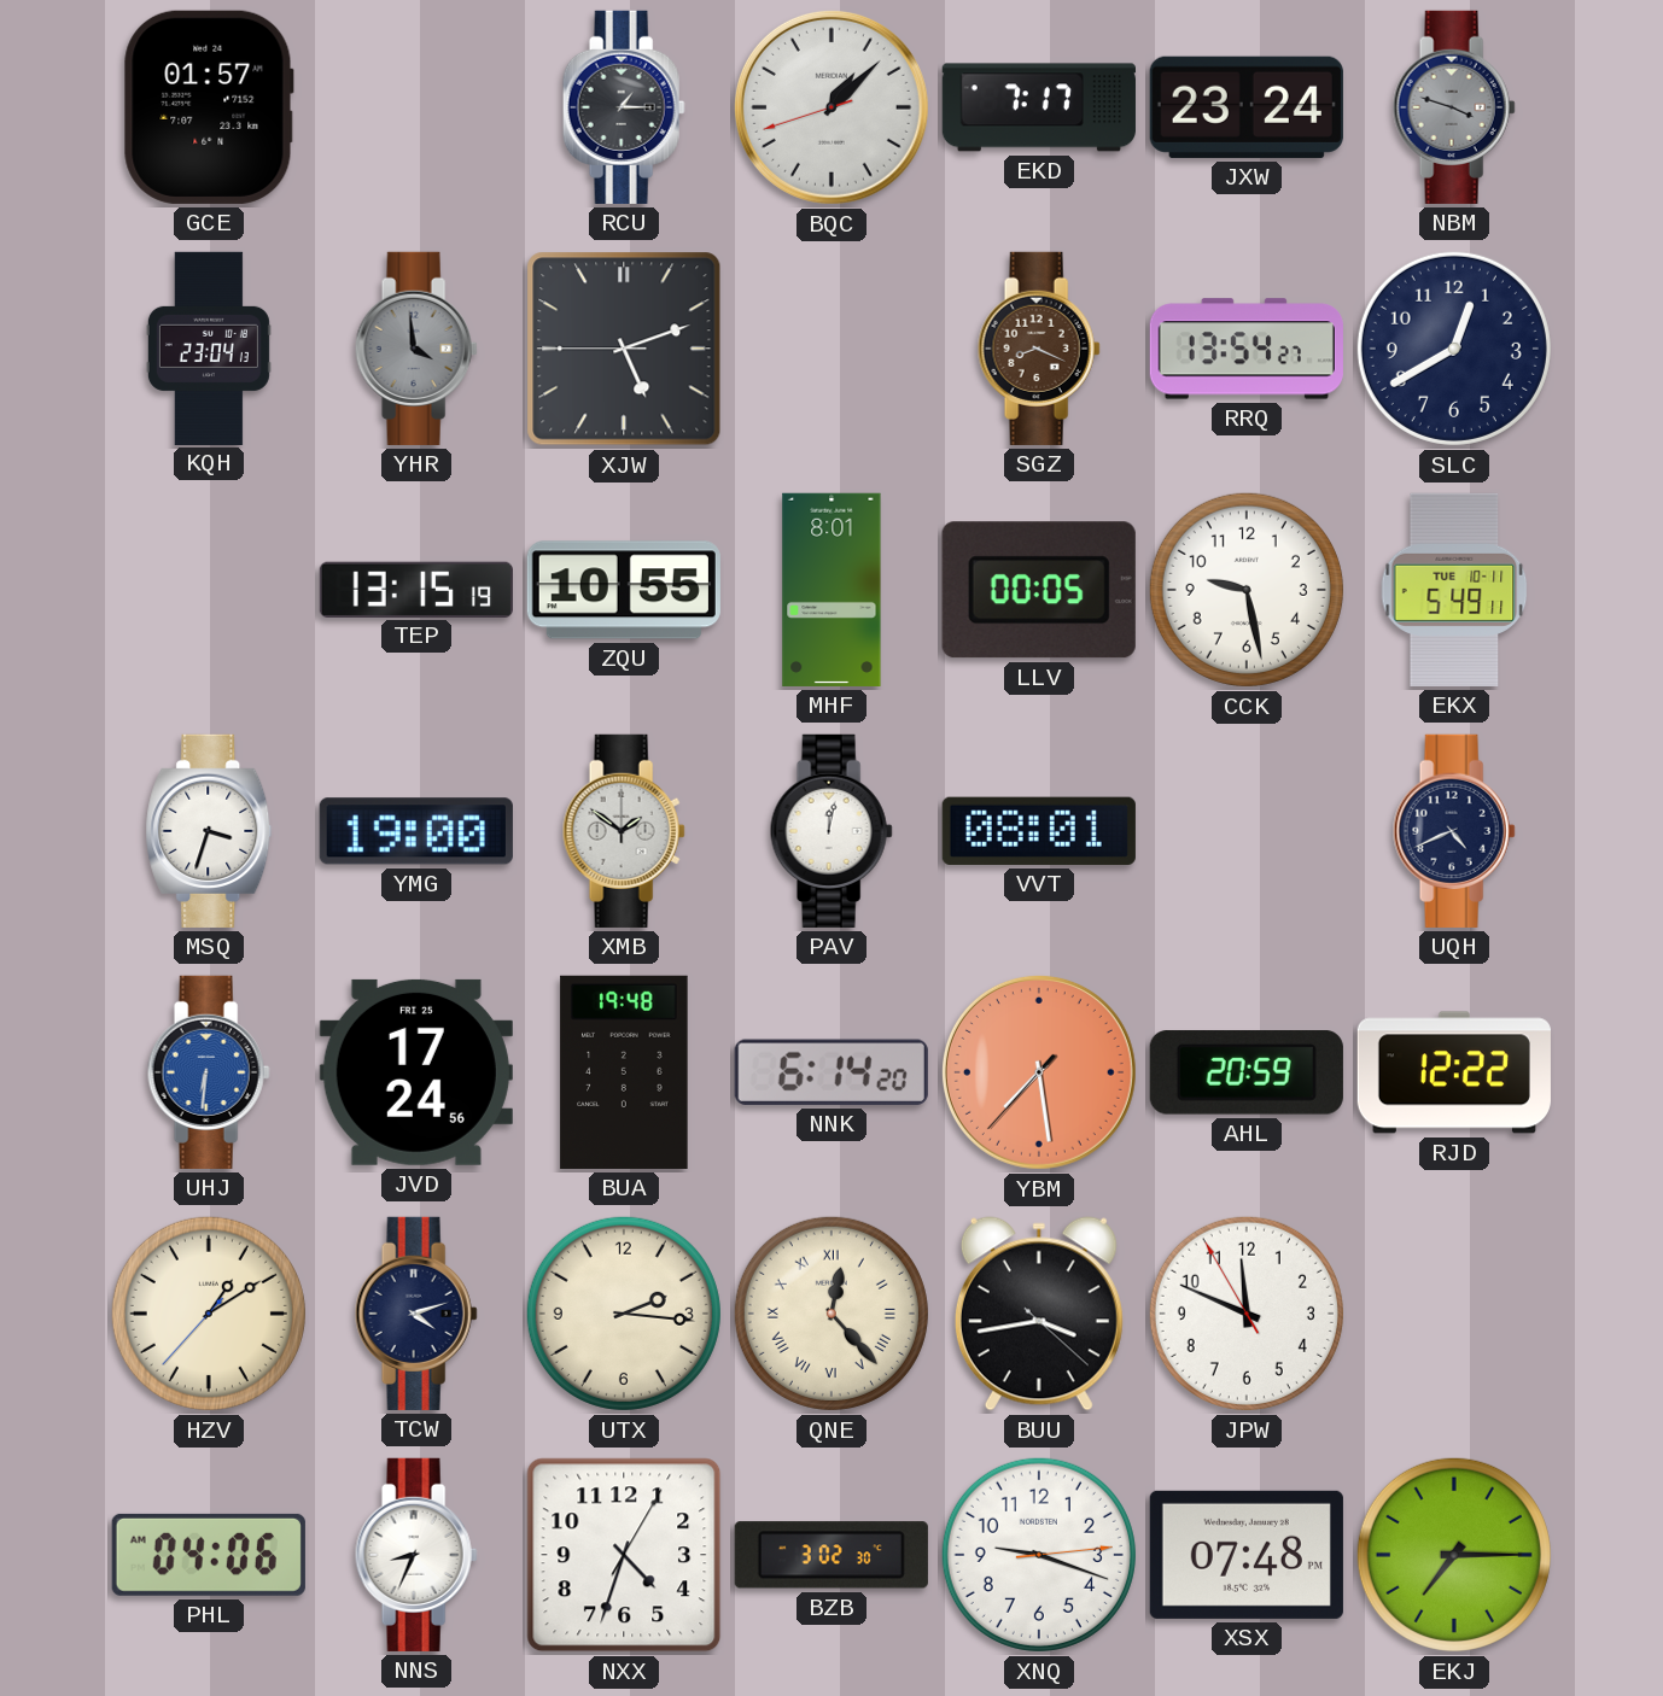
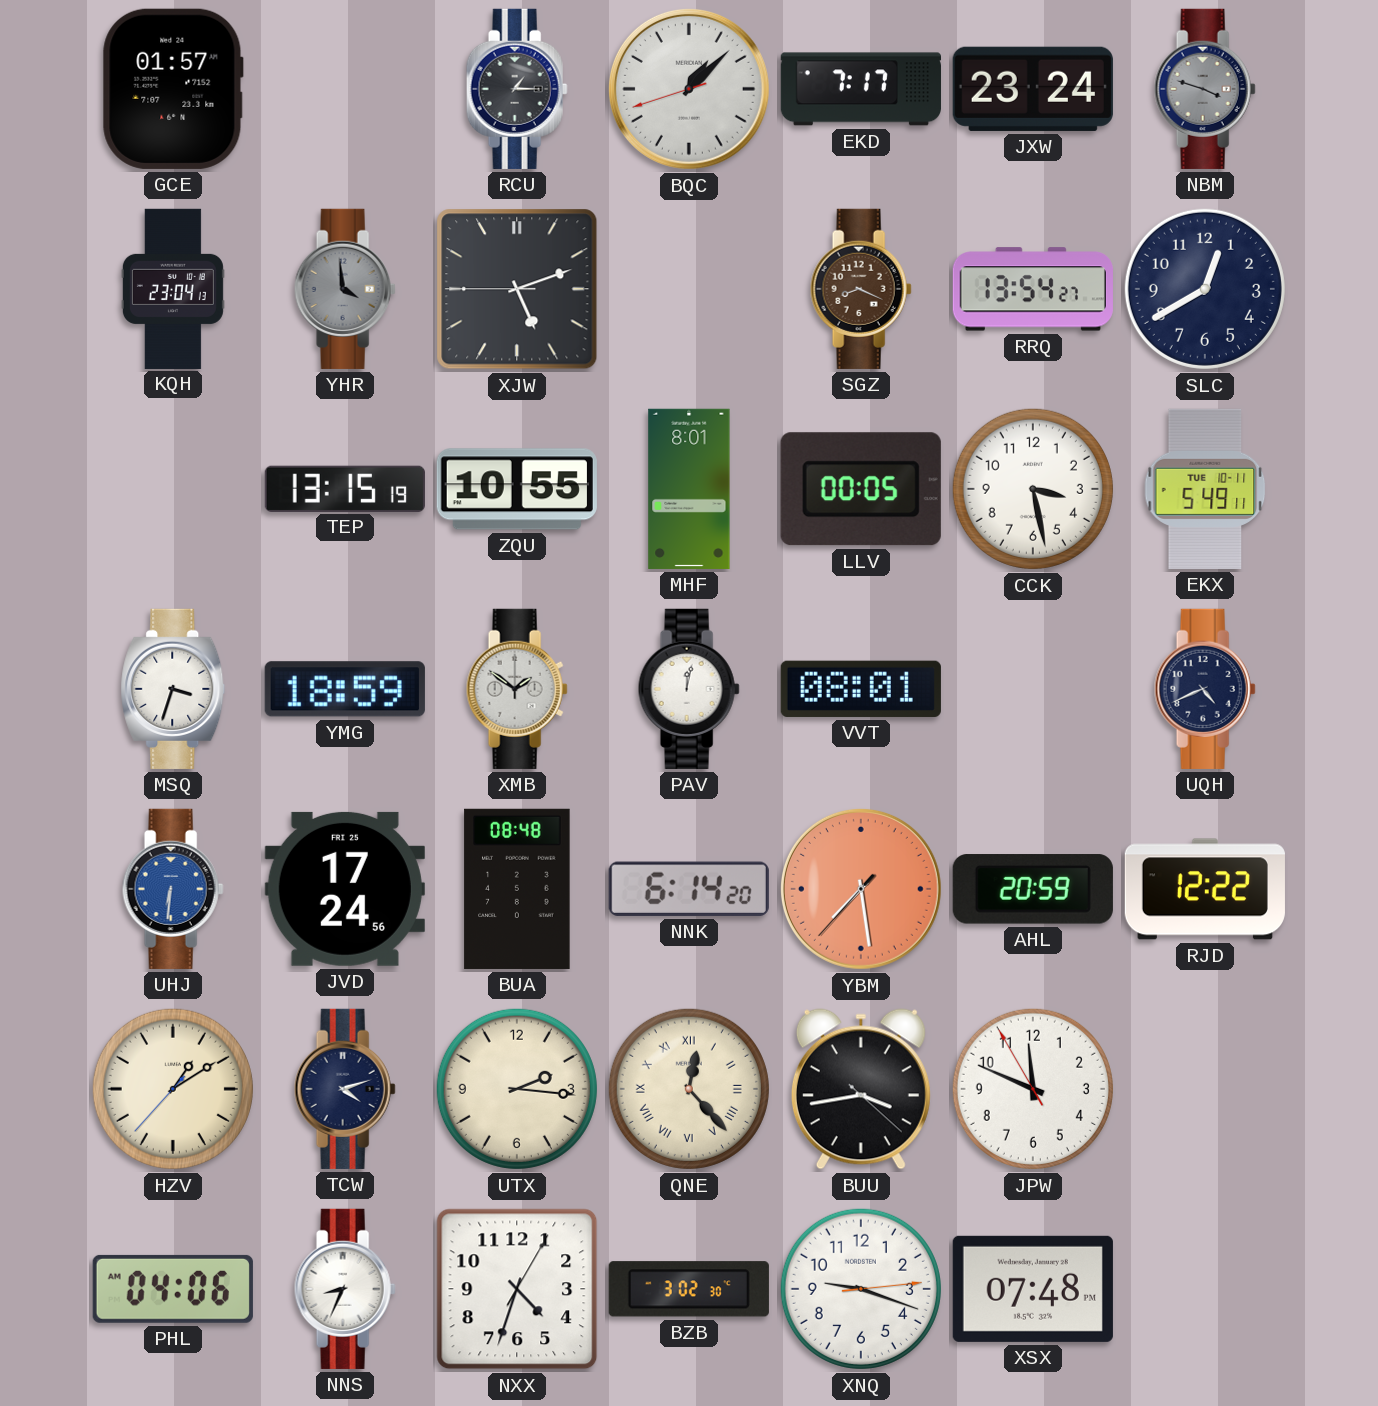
CCK: 9:28 -> 3:28 (1033, 489)
YMG: 19:00 -> 18:59 (345, 689)
BUA: 19:48 -> 08:48 (517, 889)
EKJ: 7:15 -> none (1454, 1555)
